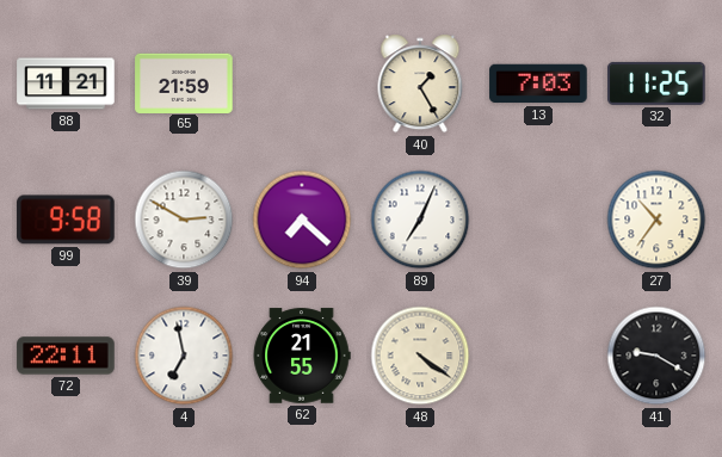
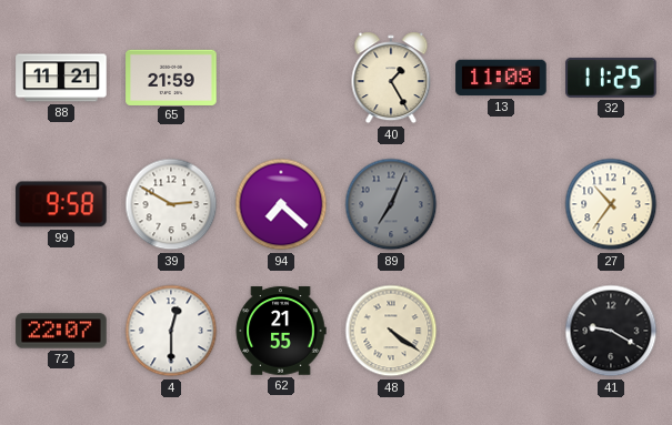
13: 7:03 -> 11:08 (501, 78)
89 dial: white -> grey (391, 204)
72: 22:11 -> 22:07 (61, 331)
4: 6:58 -> 12:30 (171, 331)
